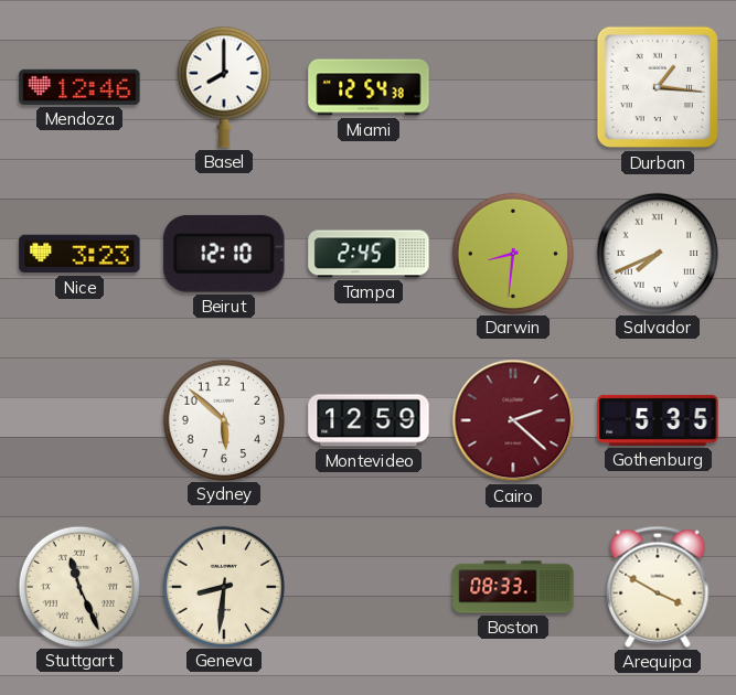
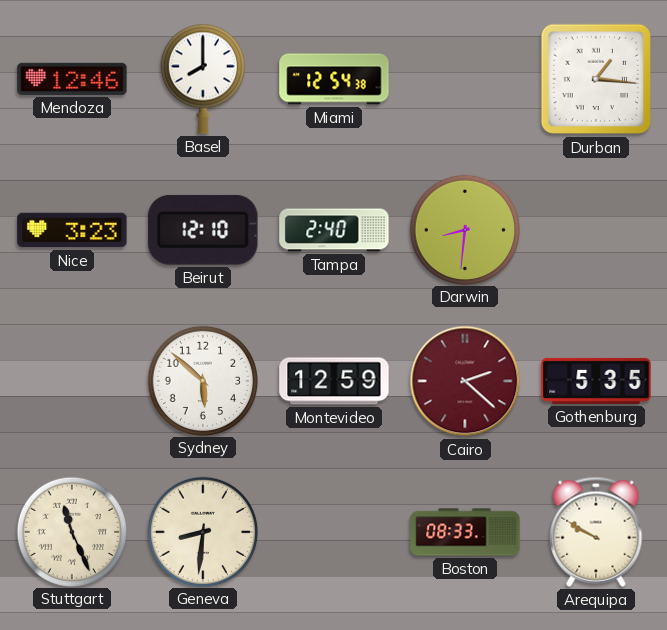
Tampa: 2:45 -> 2:40 (334, 230)
Salvador: 7:41 -> none (657, 253)
Arequipa: 3:50 -> 9:50 (596, 532)
